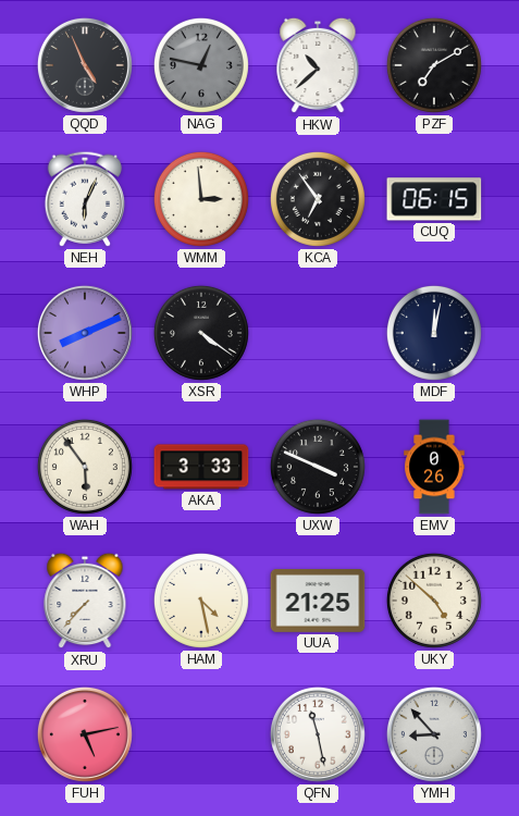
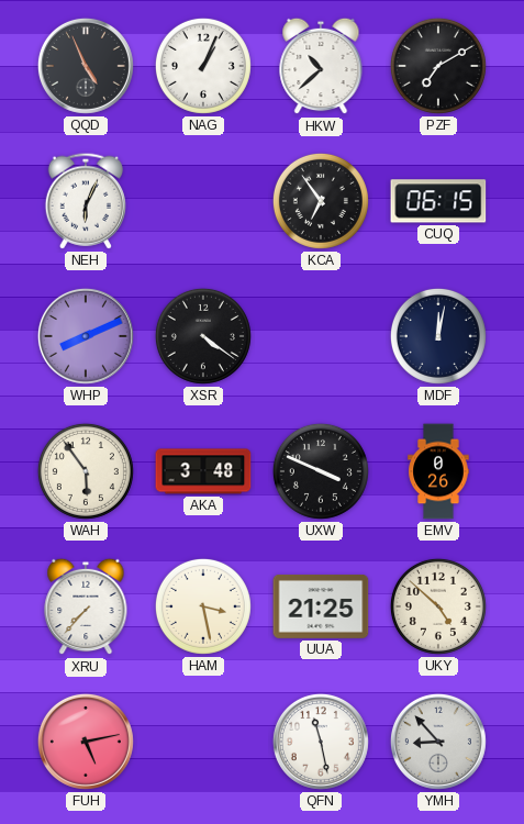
NAG: 12:47 -> 1:04 (203, 66)
NAG dial: grey -> white (203, 66)
WMM: 2:59 -> none (201, 199)
AKA: 3:33 -> 3:48 (203, 471)
HAM: 4:28 -> 3:28 (203, 606)
